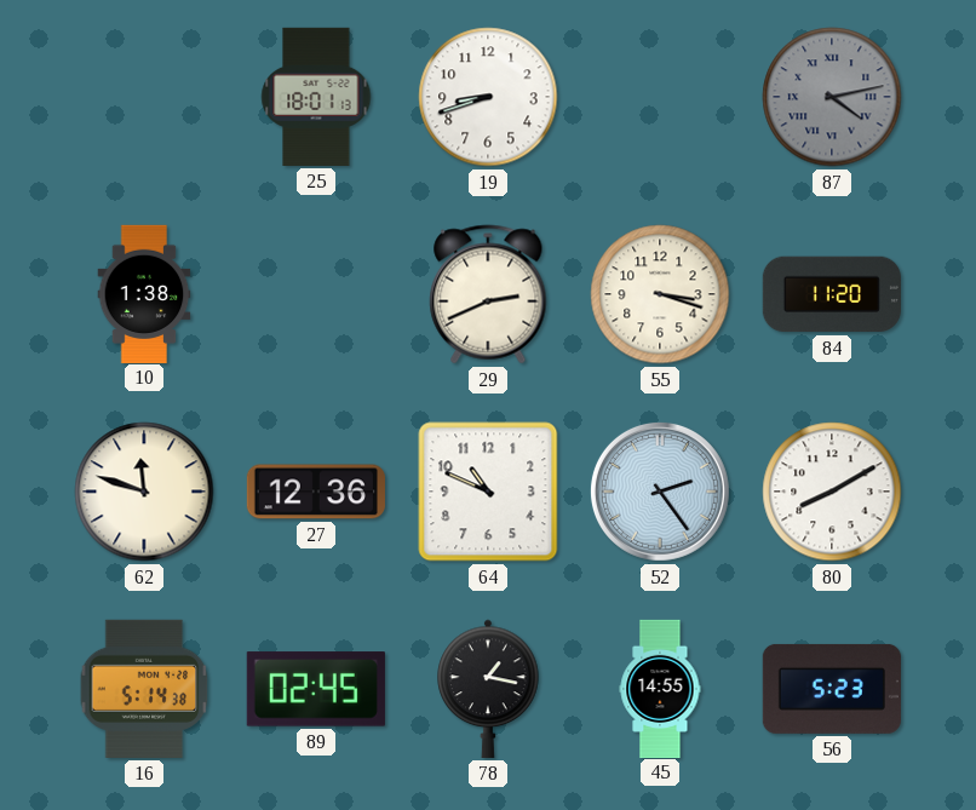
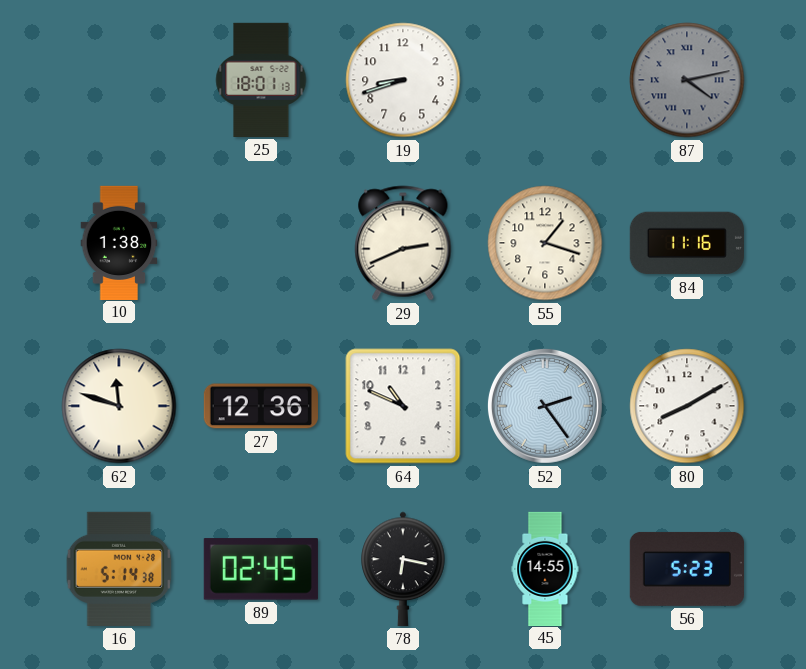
55: 3:18 -> 1:18 (545, 243)
84: 11:20 -> 11:16 (687, 243)
78: 1:17 -> 6:17 (403, 569)
